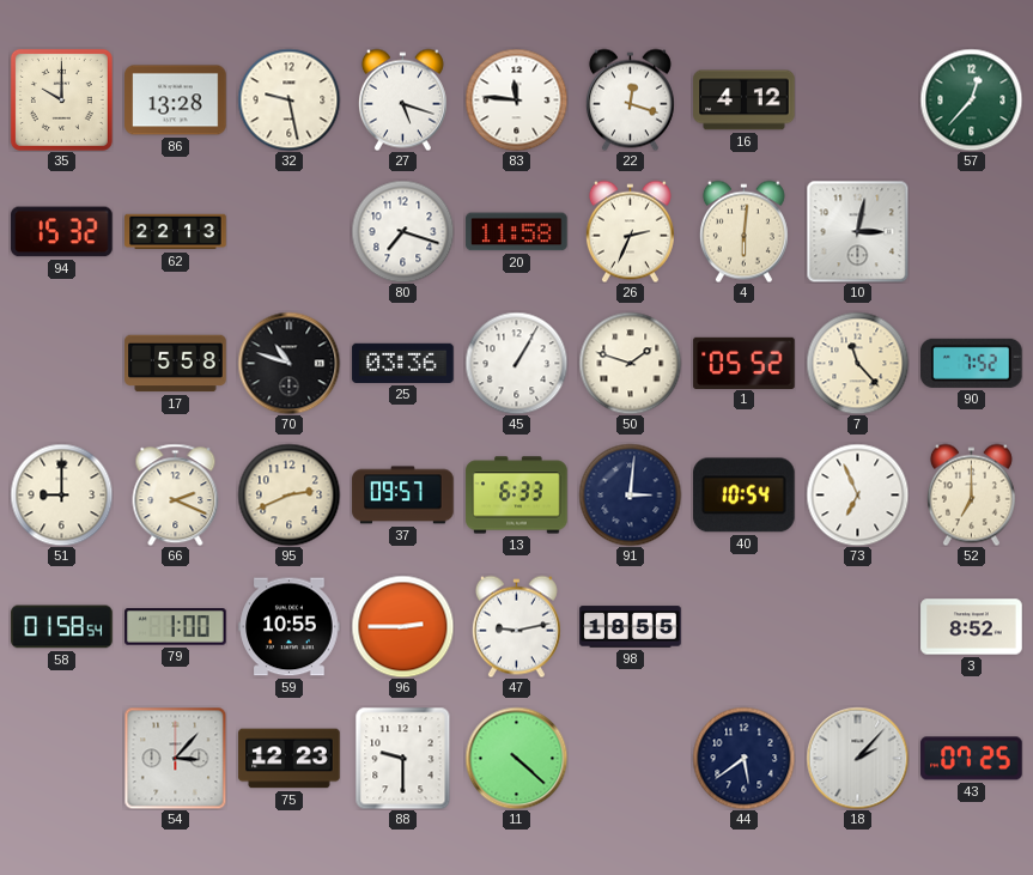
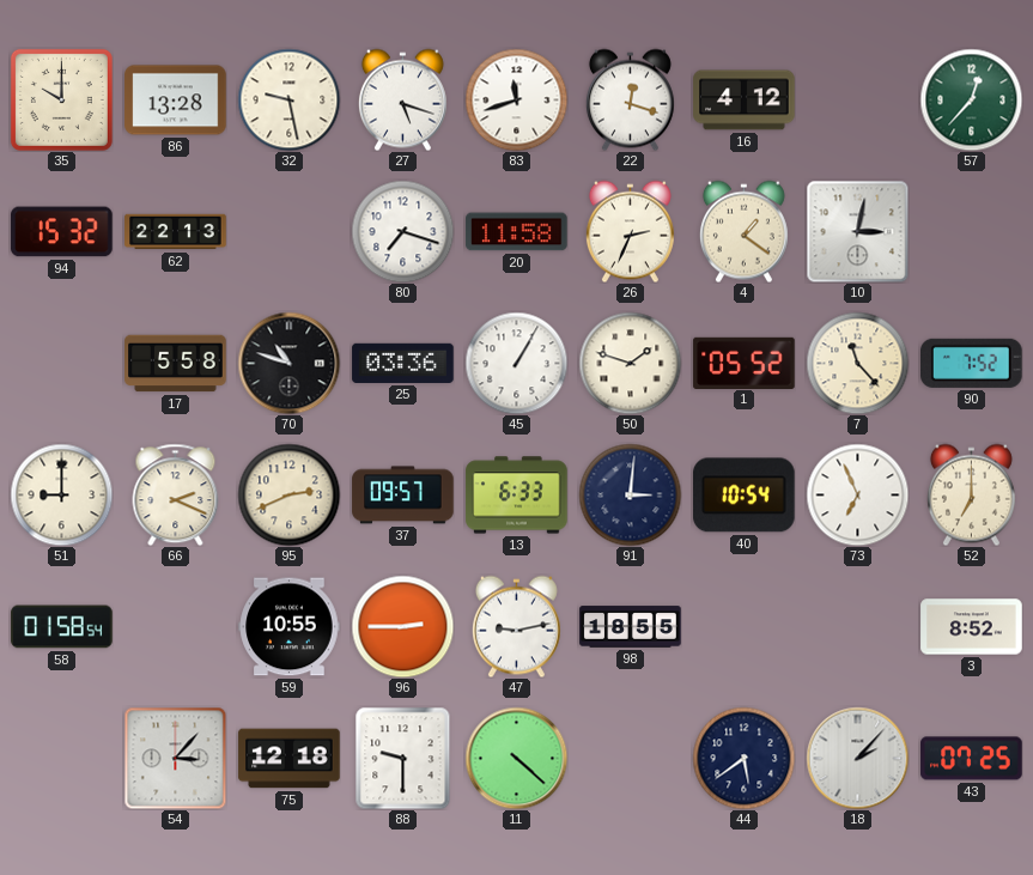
83: 11:46 -> 11:42 (516, 99)
4: 6:01 -> 1:21 (743, 231)
79: 1:00 -> none (176, 627)
75: 12:23 -> 12:18 (290, 759)
